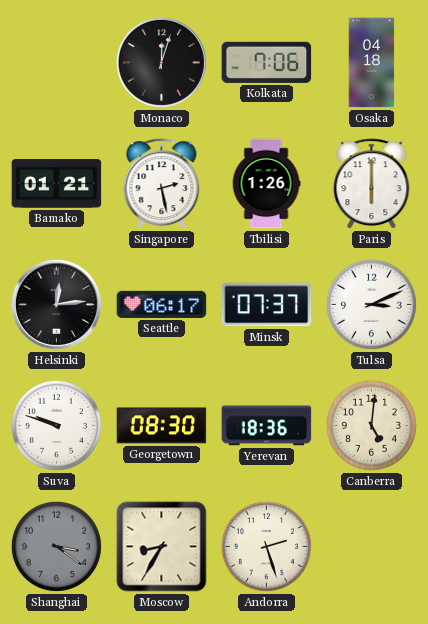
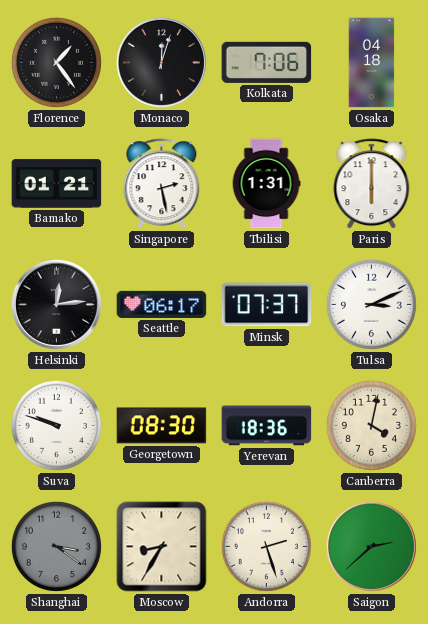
Florence: none -> 1:24 (56, 62)
Tbilisi: 1:26 -> 1:31 (266, 184)
Canberra: 5:01 -> 4:02 (371, 425)
Saigon: none -> 2:38 (371, 546)
